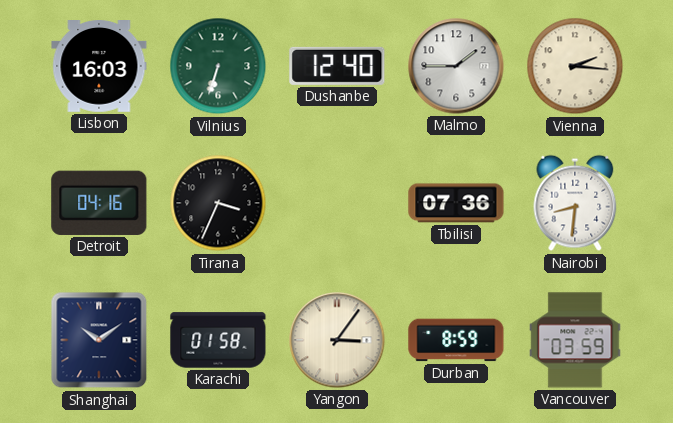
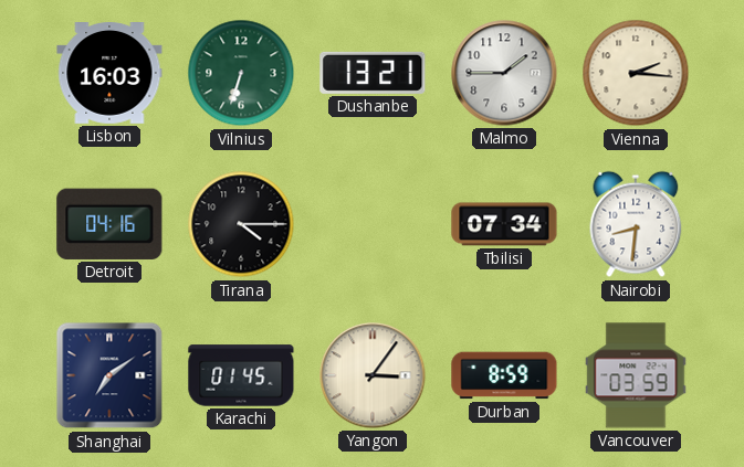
Dushanbe: 12:40 -> 13:21 (373, 73)
Tirana: 3:34 -> 4:15 (241, 224)
Tbilisi: 07:36 -> 07:34 (504, 224)
Shanghai: 10:09 -> 7:09 (109, 375)
Karachi: 01:58 -> 01:45 (241, 375)
